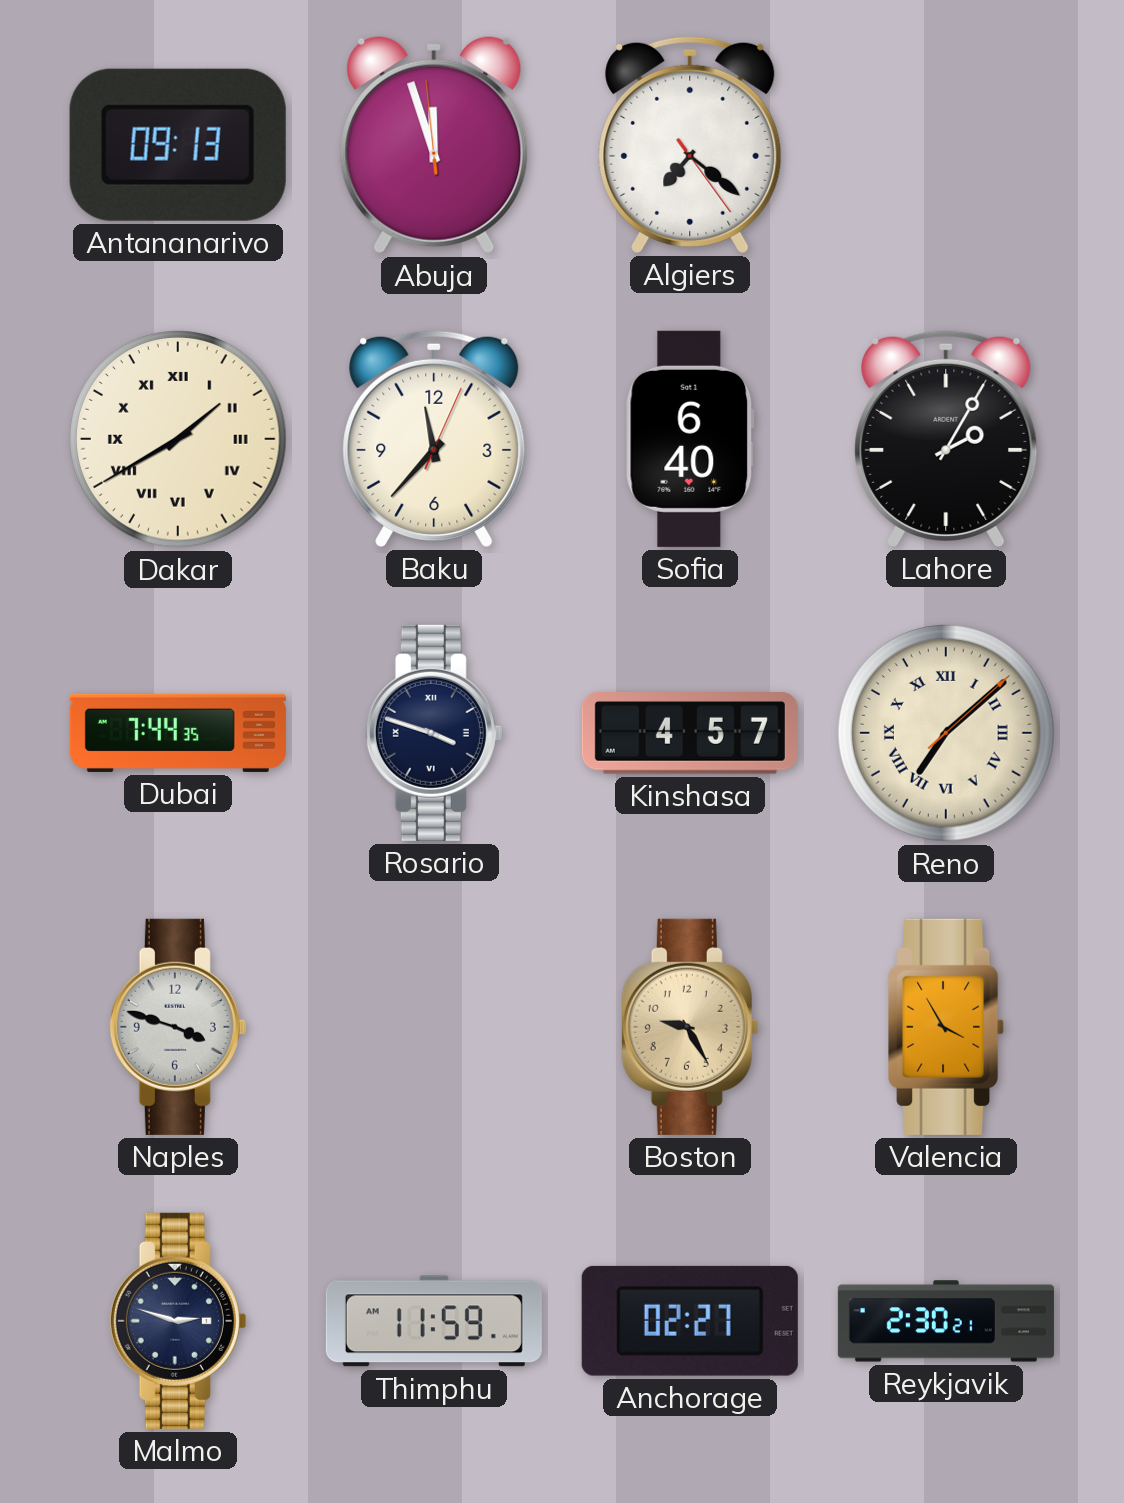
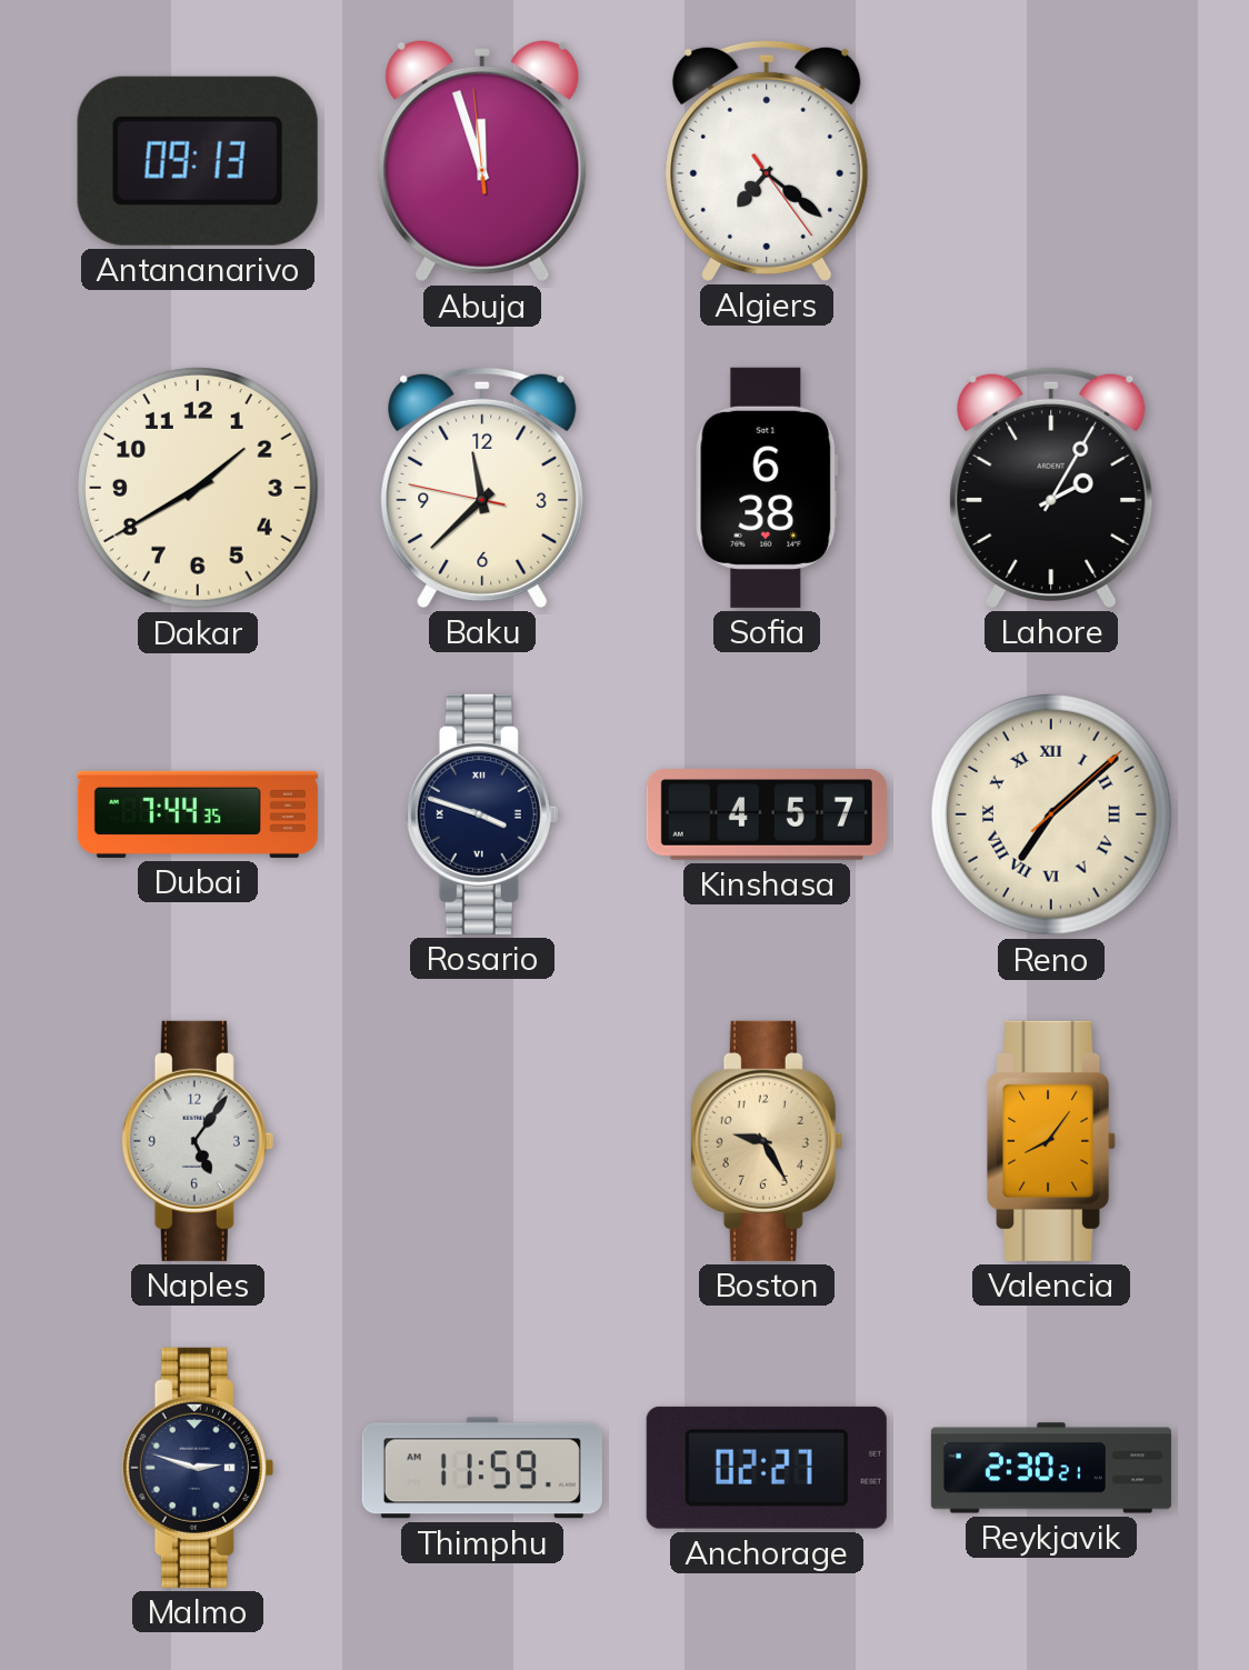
Dakar numerals: Roman -> Arabic (199, 489)
Baku: 11:37:04 -> 11:37:47 (482, 487)
Sofia: 6:40 -> 6:38 (767, 488)
Naples: 3:48 -> 5:06 (198, 1141)
Valencia: 3:55 -> 8:06 (1052, 1141)
